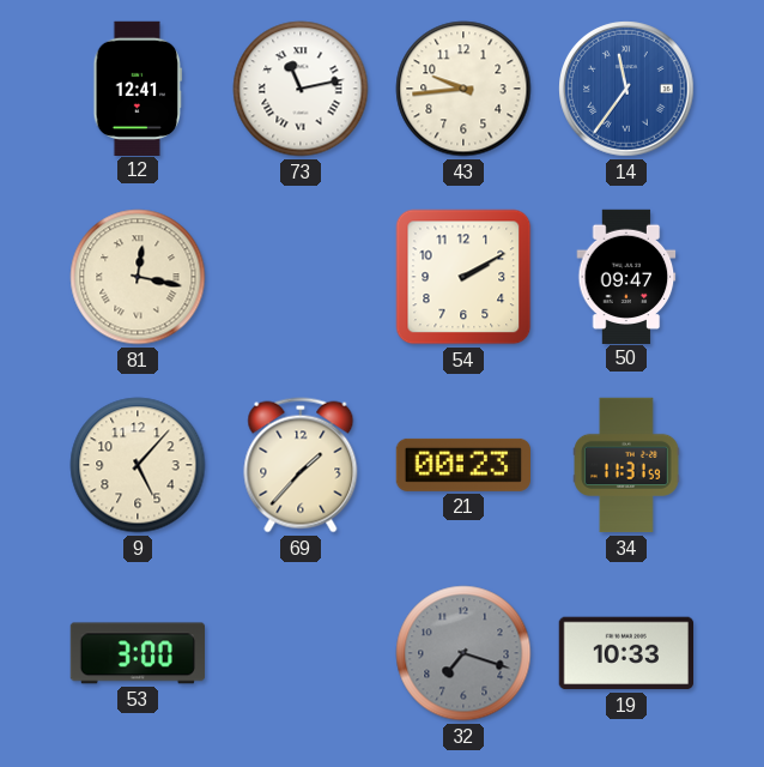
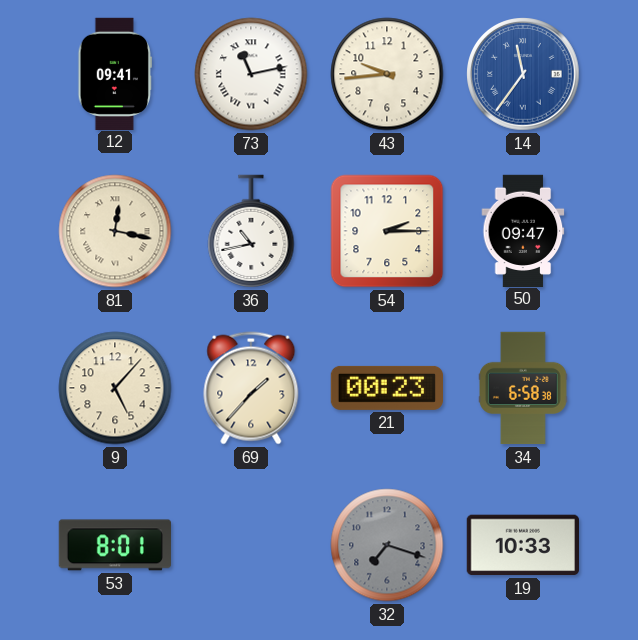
12: 12:41 -> 09:41 (115, 73)
36: none -> 10:43 (251, 231)
54: 2:10 -> 2:15 (387, 231)
34: 11:31 -> 6:58 (524, 388)
53: 3:00 -> 8:01 (114, 545)
